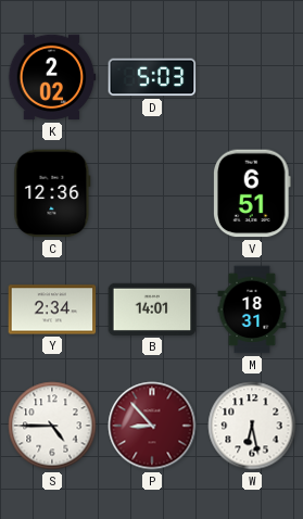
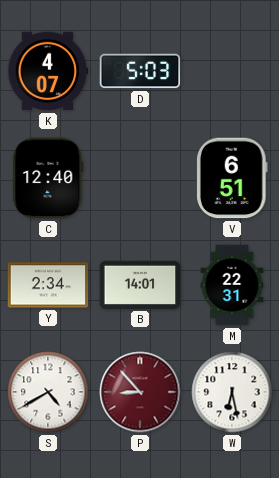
K: 2:02 -> 4:07 (48, 71)
C: 12:36 -> 12:40 (48, 178)
M: 18:31 -> 22:31 (232, 285)
S: 4:45 -> 4:40 (48, 392)
